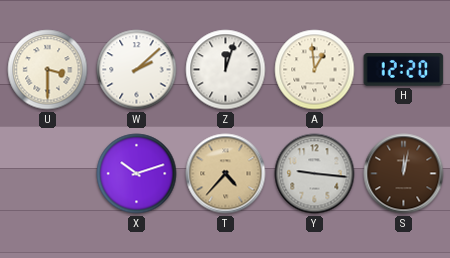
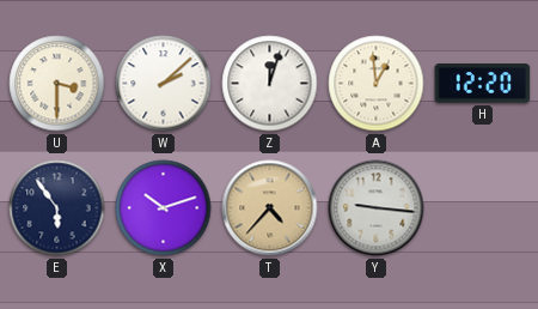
E: none -> 5:54 (57, 208)
S: 12:02 -> none (404, 174)
